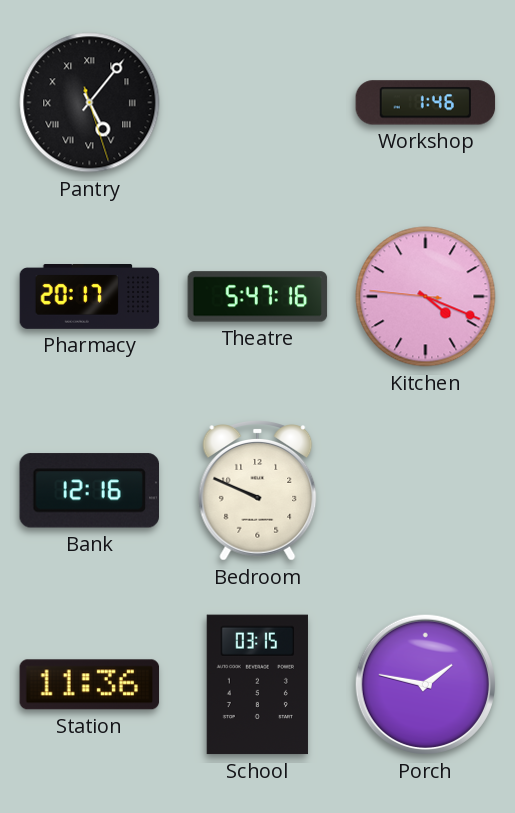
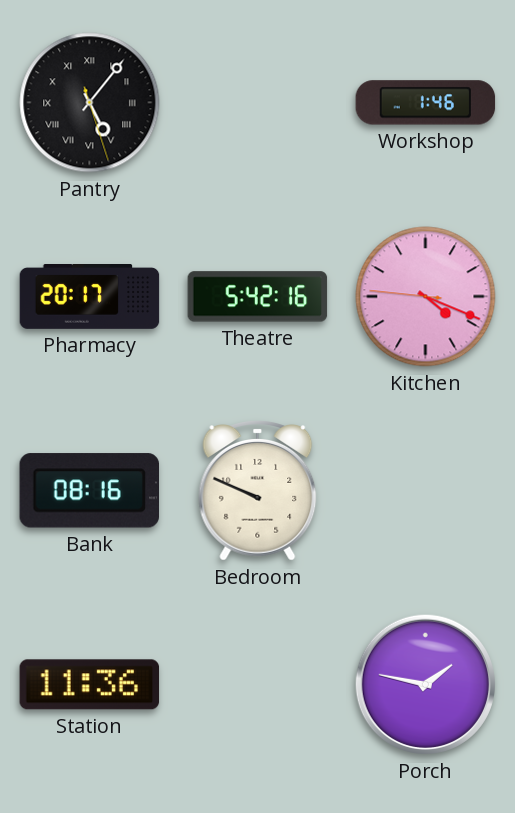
Theatre: 5:47 -> 5:42 (258, 297)
Bank: 12:16 -> 08:16 (89, 491)
School: 03:15 -> none (257, 685)
